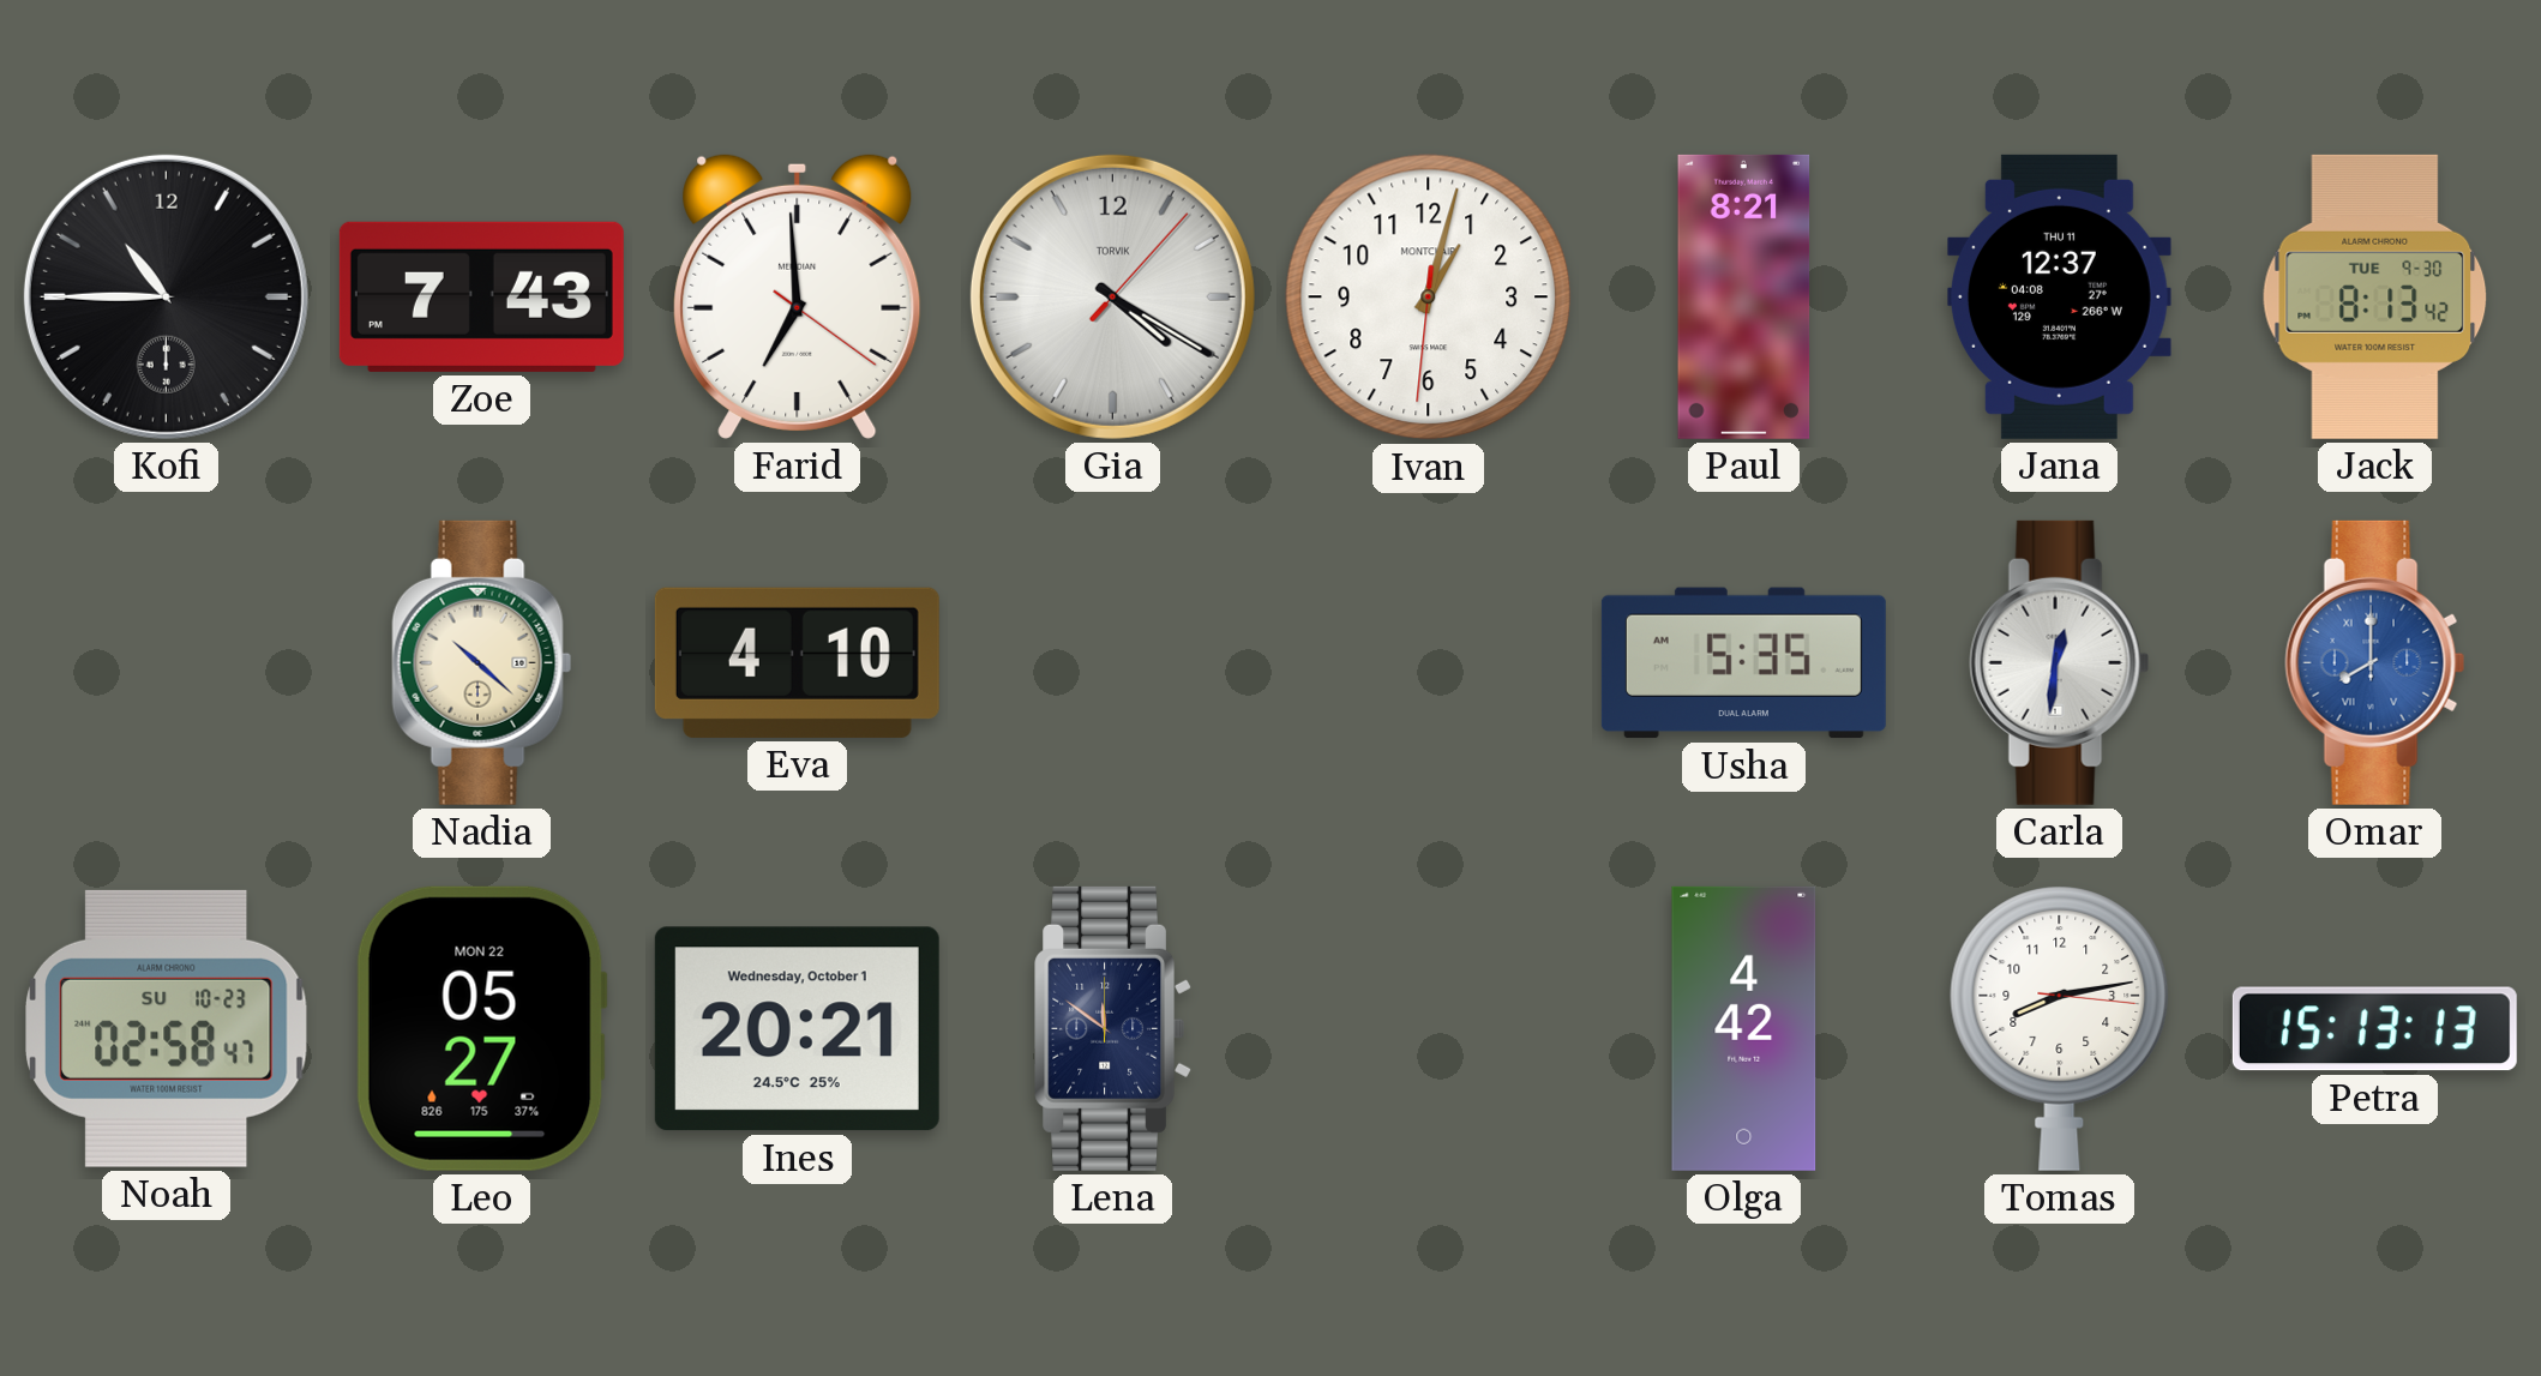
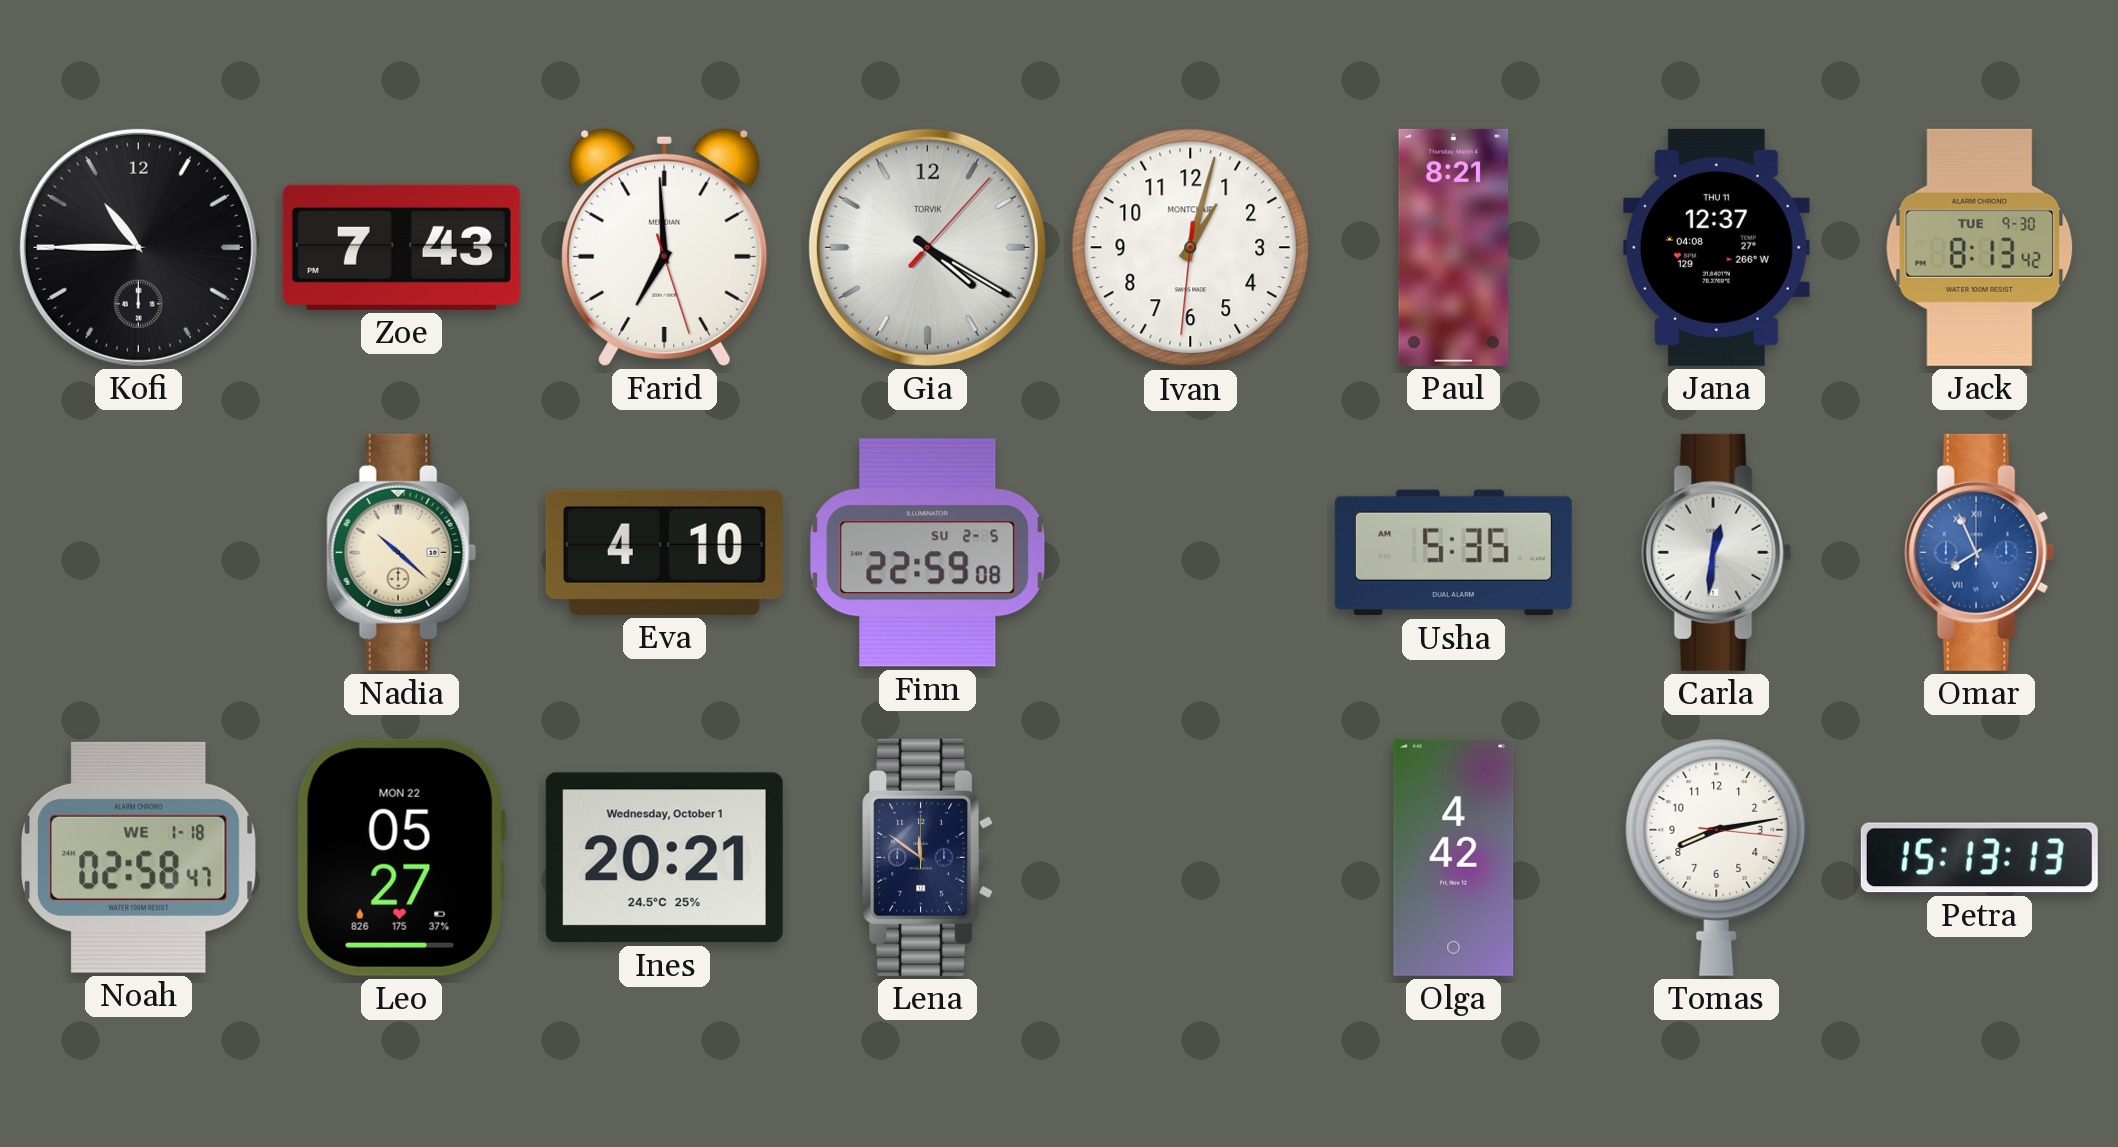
Farid: 6:59:21 -> 6:59:27 (665, 247)
Finn: none -> 22:59 (928, 553)
Omar: 8:00 -> 7:56 (1980, 552)
Noah date: SU 10-23 -> WE 1-18 (139, 857)
